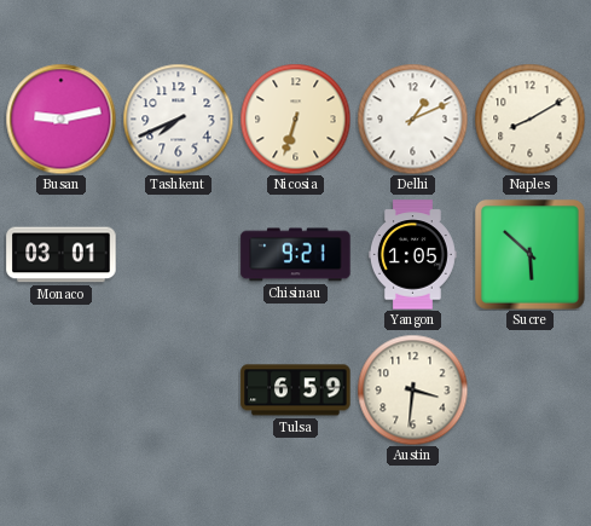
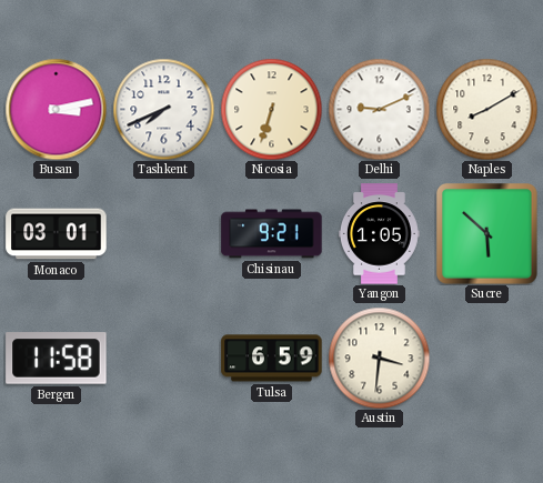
Busan: 9:13 -> 3:13 (56, 109)
Delhi: 1:11 -> 9:11 (379, 109)
Bergen: none -> 11:58 (57, 359)
